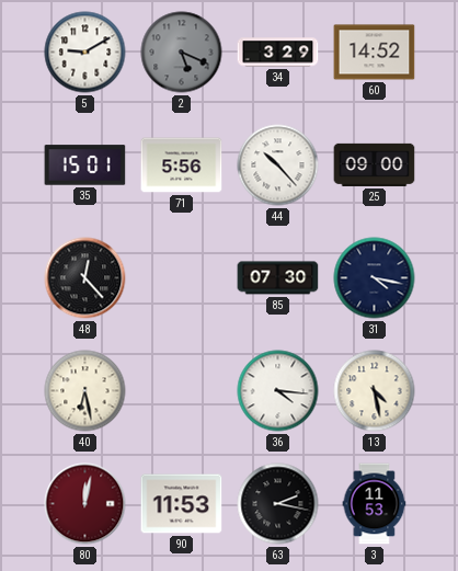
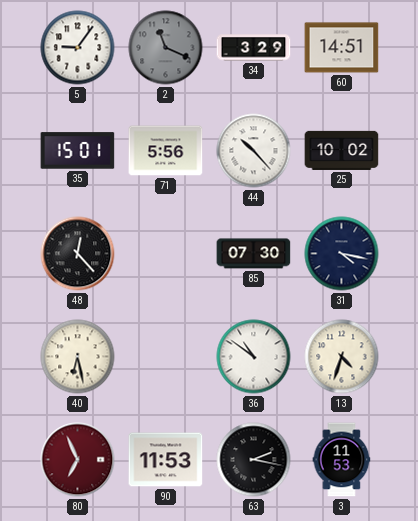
5: 9:10 -> 9:06 (78, 48)
2: 5:19 -> 11:19 (166, 48)
60: 14:52 -> 14:51 (342, 48)
25: 09:00 -> 10:02 (342, 150)
36: 4:16 -> 10:51 (254, 357)
13: 4:28 -> 4:33 (342, 357)
80: 12:02 -> 6:56 (78, 460)
